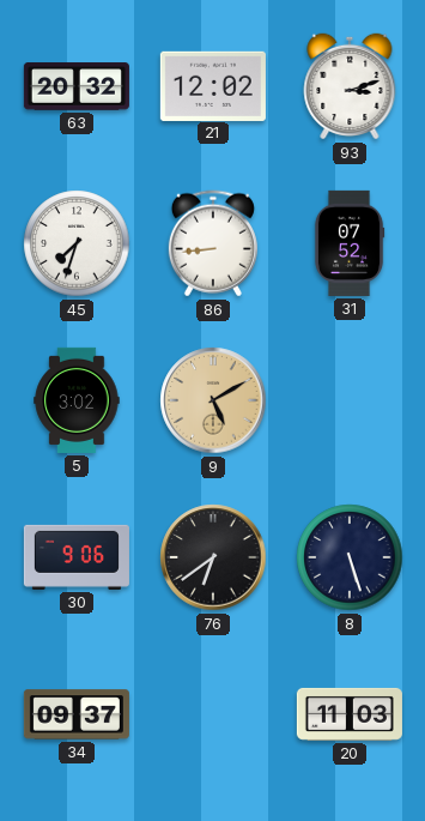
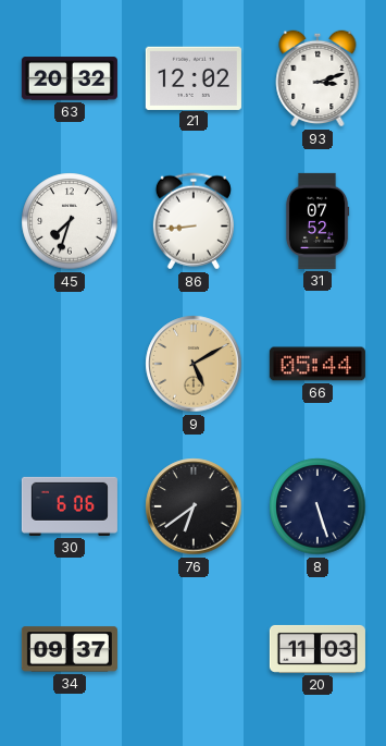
5: 3:02 -> none (77, 400)
66: none -> 05:44 (317, 364)
30: 9:06 -> 6:06 (70, 506)
